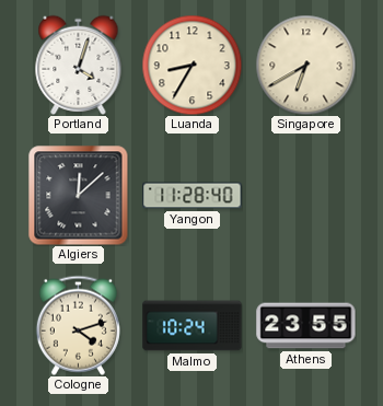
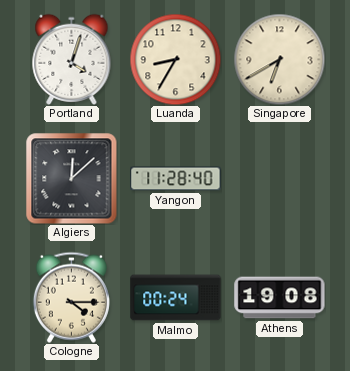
Cologne: 4:12 -> 4:15 (71, 297)
Malmo: 10:24 -> 00:24 (176, 298)
Athens: 23:55 -> 19:08 (280, 298)
